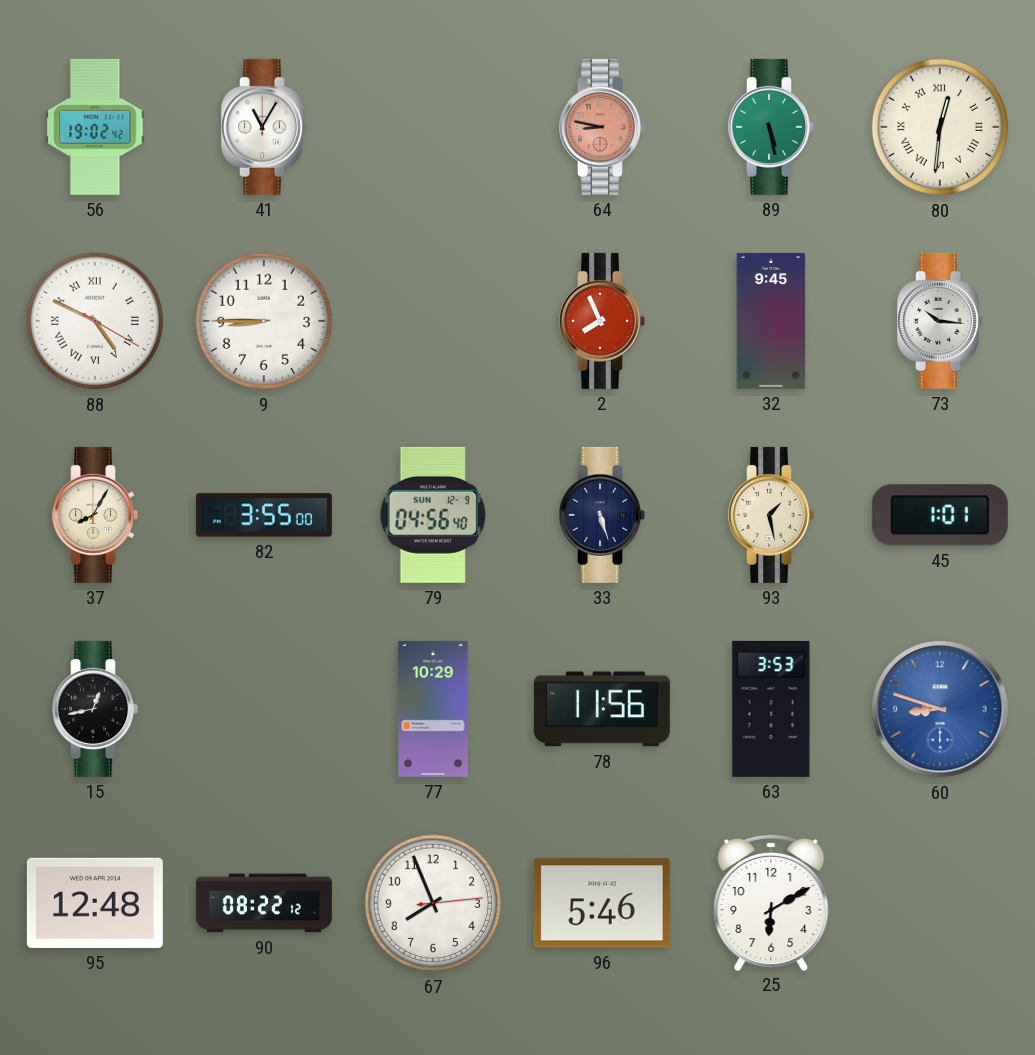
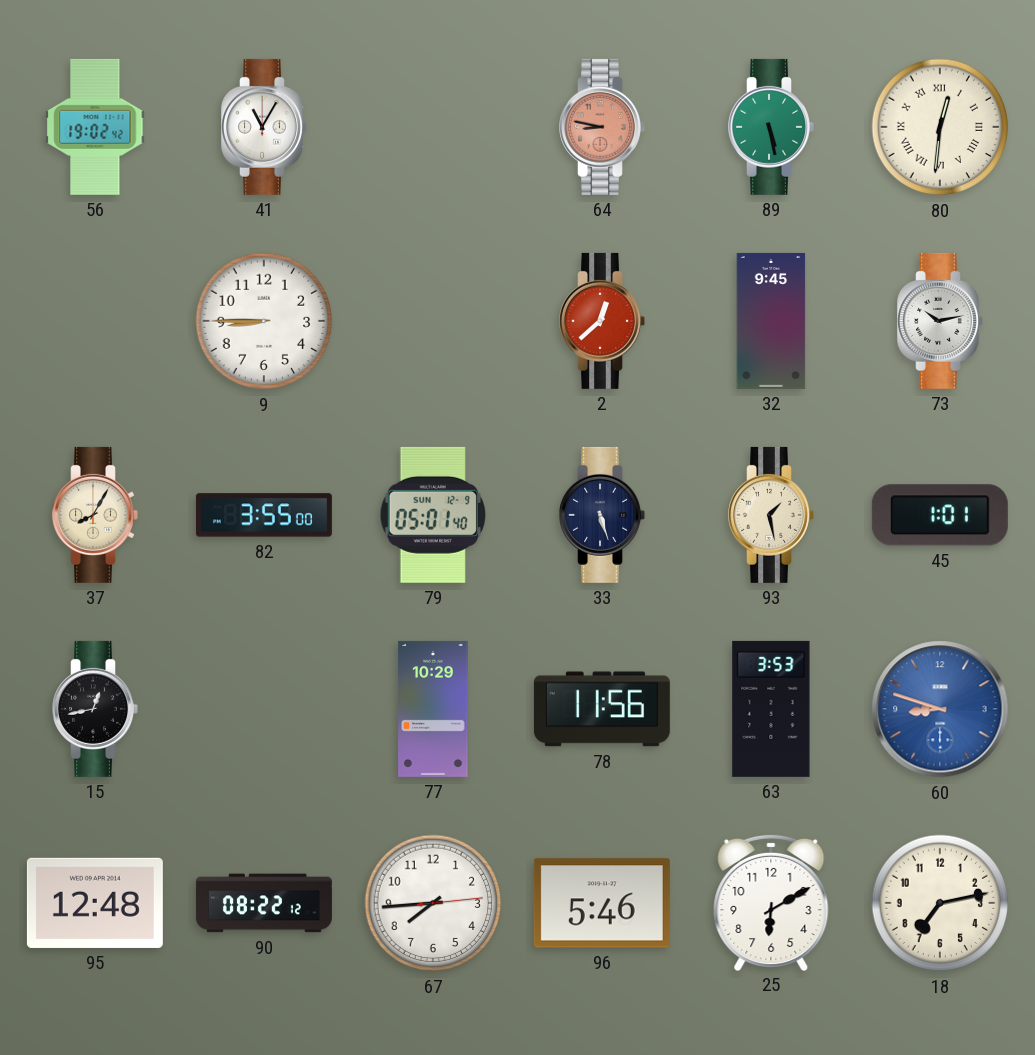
88: 4:49 -> none (95, 321)
2: 7:56 -> 12:38 (602, 321)
73: 10:16 -> 10:13 (940, 321)
79: 04:56 -> 05:01 (433, 515)
67: 7:56 -> 7:44 (433, 903)
18: none -> 7:13 (940, 903)
